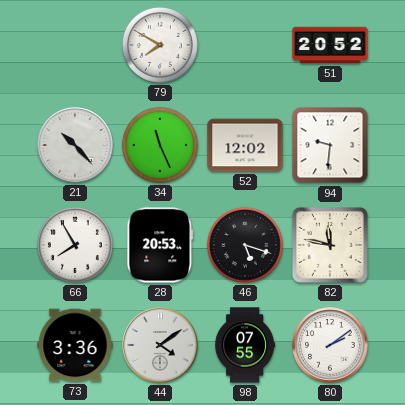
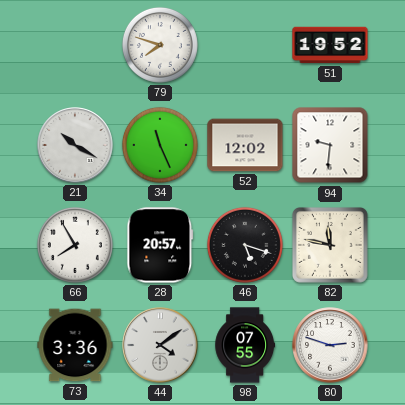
79: 7:50 -> 7:48 (160, 45)
51: 20:52 -> 19:52 (330, 45)
21: 10:23 -> 10:20 (75, 145)
28: 20:53 -> 20:57 (160, 245)
80: 2:09 -> 2:48 (330, 345)
